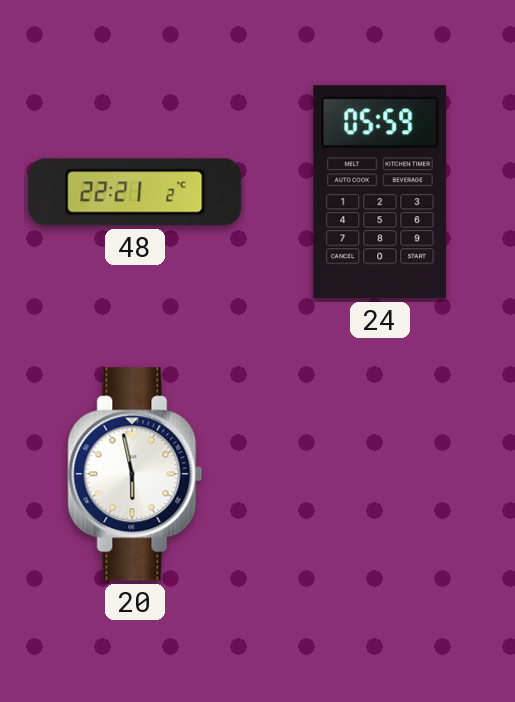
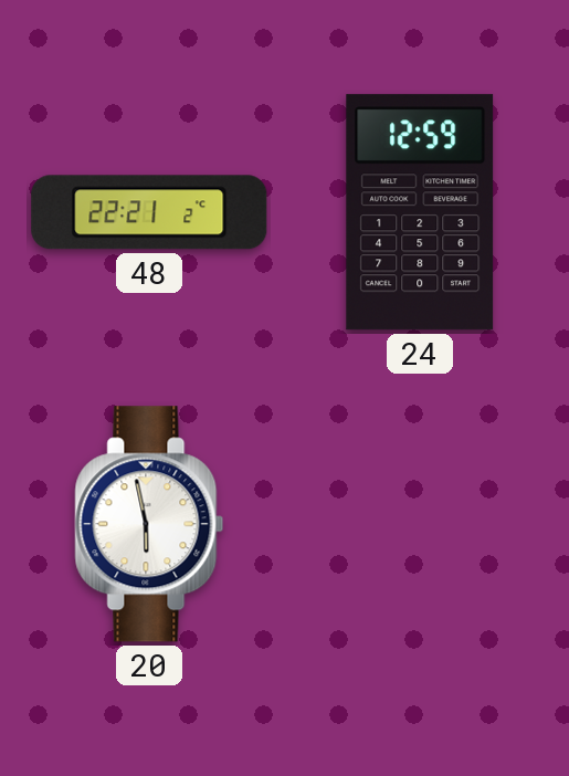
24: 05:59 -> 12:59 (420, 212)
